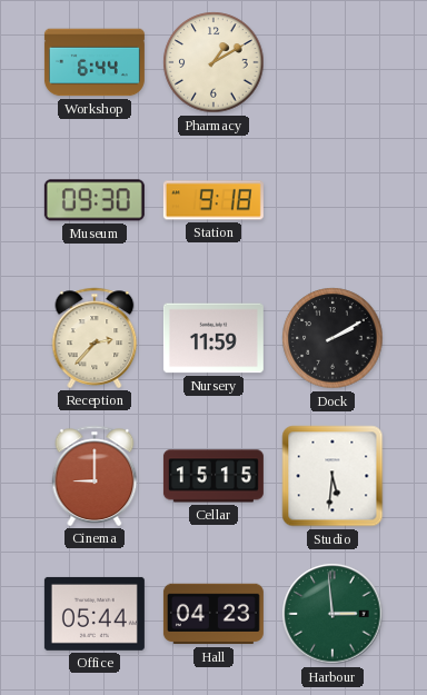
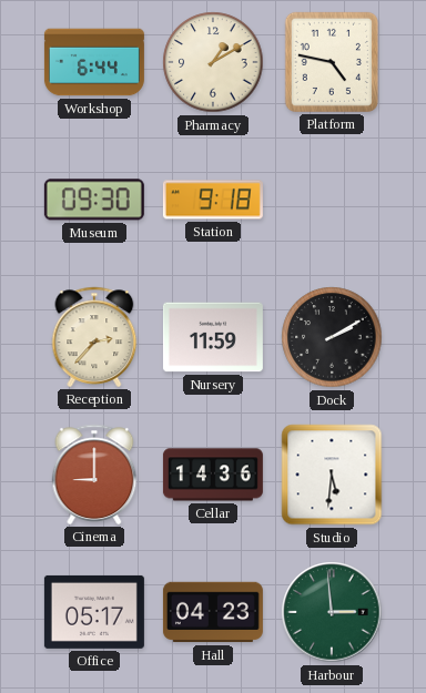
Platform: none -> 4:47 (332, 62)
Cellar: 15:15 -> 14:36 (213, 475)
Office: 05:44 -> 05:17 (94, 612)
